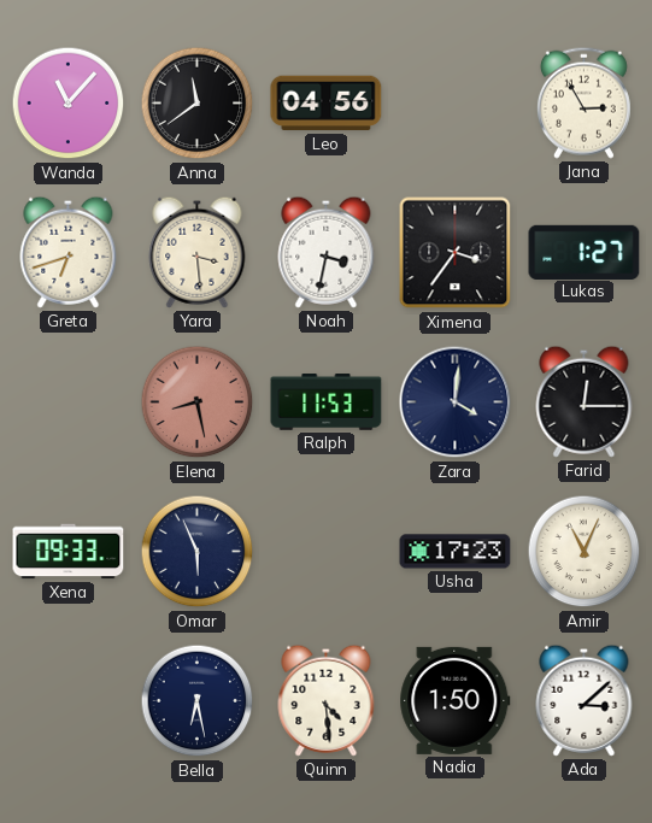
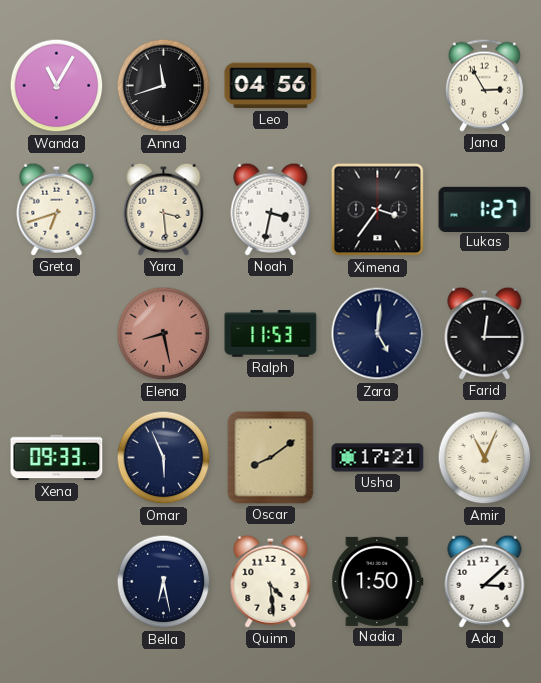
Wanda: 11:07 -> 11:05 (57, 86)
Anna: 11:39 -> 11:42 (164, 86)
Zara: 4:01 -> 5:01 (378, 334)
Oscar: none -> 8:09 (271, 458)
Usha: 17:23 -> 17:21 (378, 458)
